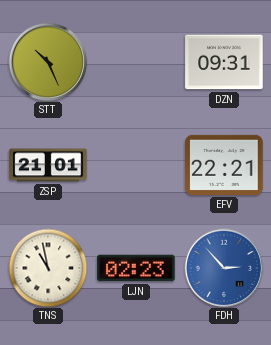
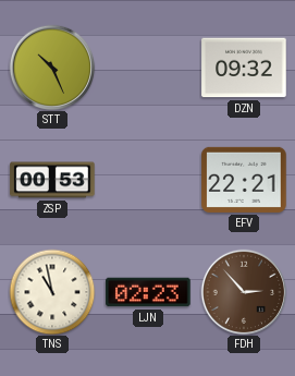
DZN: 09:31 -> 09:32 (244, 68)
ZSP: 21:01 -> 00:53 (52, 180)
FDH dial: blue -> brown (244, 292)
